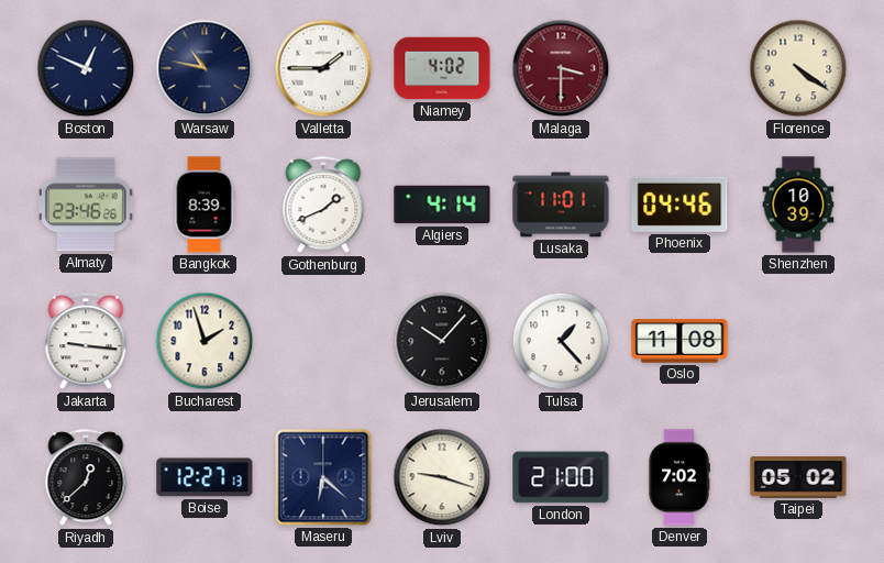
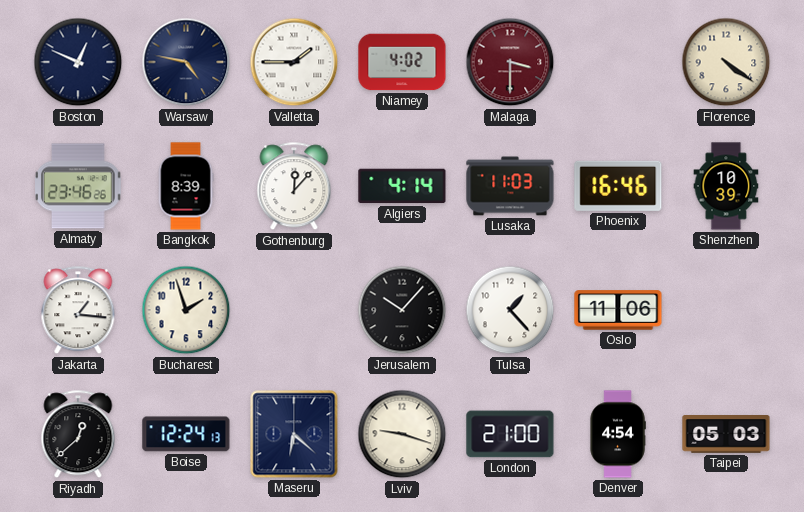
Warsaw: 10:47 -> 4:47 (186, 62)
Gothenburg: 1:41 -> 12:07 (294, 187)
Lusaka: 11:01 -> 11:03 (510, 186)
Phoenix: 04:46 -> 16:46 (618, 186)
Jakarta: 9:16 -> 1:16 (78, 311)
Oslo: 11:08 -> 11:06 (618, 310)
Boise: 12:27 -> 12:24 (186, 434)
Denver: 7:02 -> 4:54 (618, 434)
Taipei: 05:02 -> 05:03 (726, 435)
